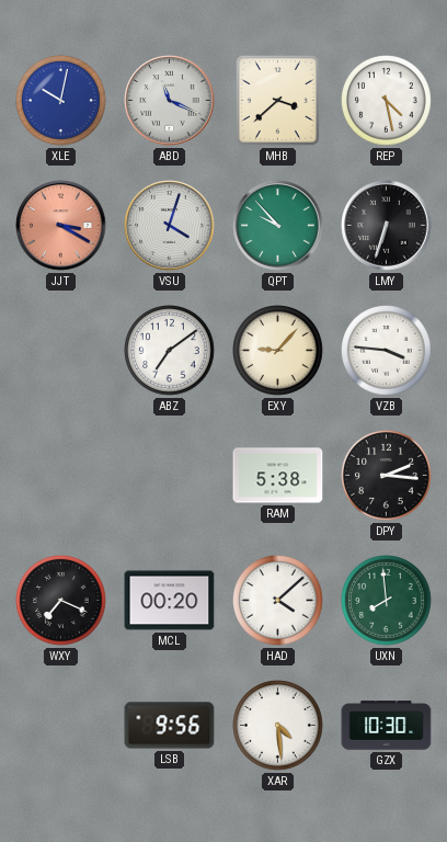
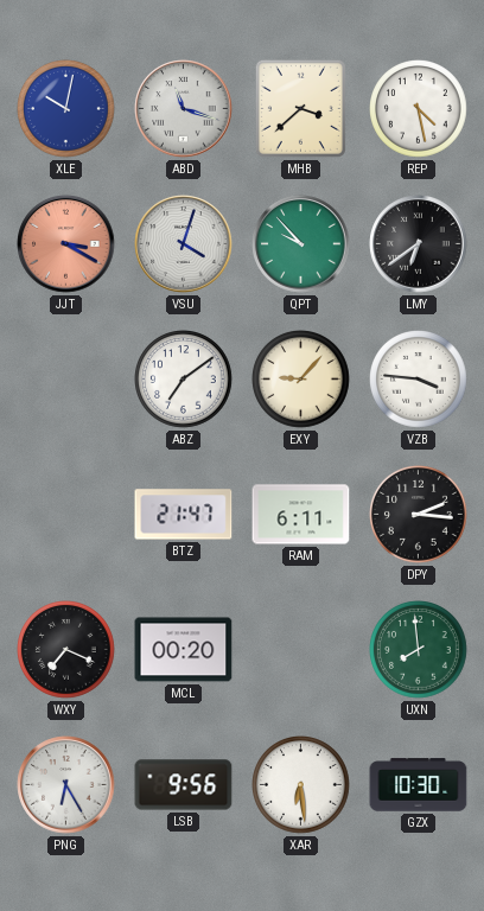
ABD: 11:19 -> 11:18 (184, 109)
LMY: 6:33 -> 6:39 (419, 244)
BTZ: none -> 21:47 (184, 515)
RAM: 5:38 -> 6:11 (301, 515)
HAD: 4:08 -> none (278, 601)
PNG: none -> 6:25 (66, 785)
XAR: 4:29 -> 6:29 (301, 785)
